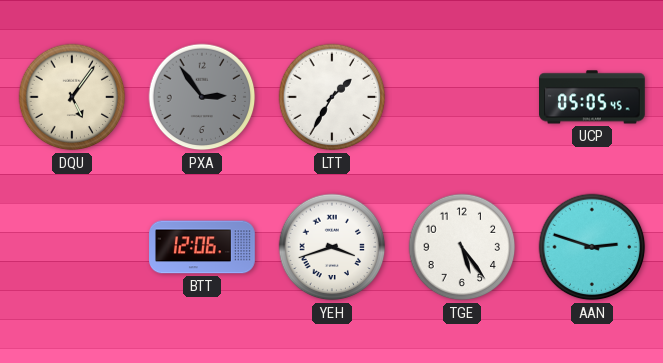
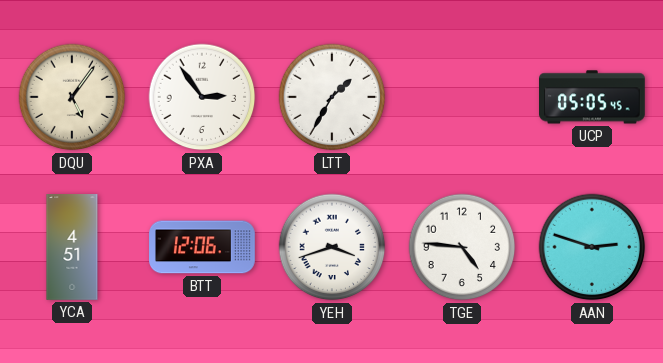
PXA dial: grey -> white (202, 97)
YCA: none -> 4:51 (72, 247)
TGE: 5:24 -> 4:46 (462, 247)
